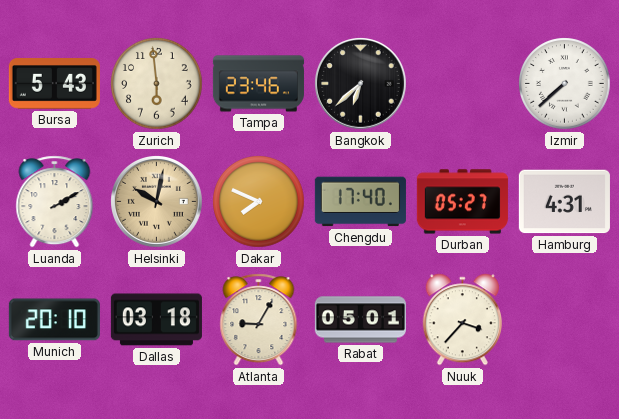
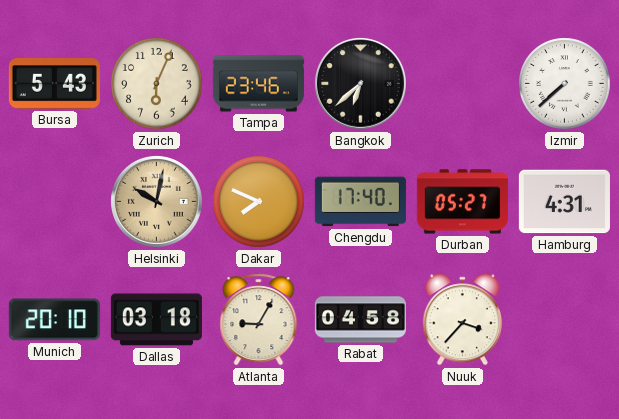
Zurich: 5:59 -> 6:04 (157, 84)
Luanda: 2:10 -> none (55, 202)
Rabat: 05:01 -> 04:58 (360, 320)
